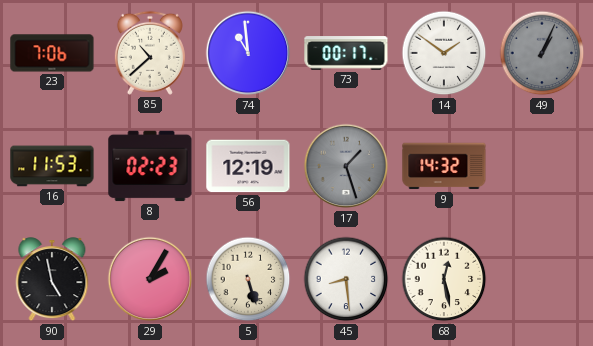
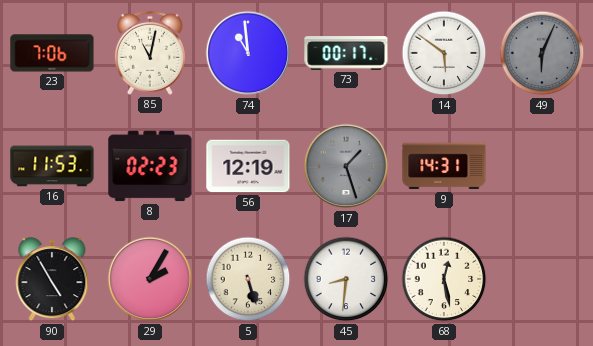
85: 10:38 -> 11:02 (150, 53)
14: 1:51 -> 5:51 (444, 53)
49: 1:04 -> 6:04 (542, 53)
9: 14:32 -> 14:31 (444, 166)
90: 4:58 -> 4:55 (52, 280)
45: 8:29 -> 8:31 (346, 279)
